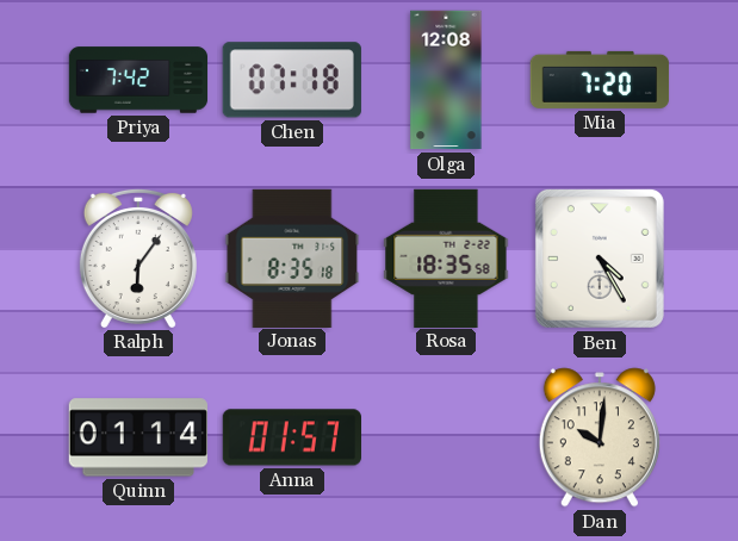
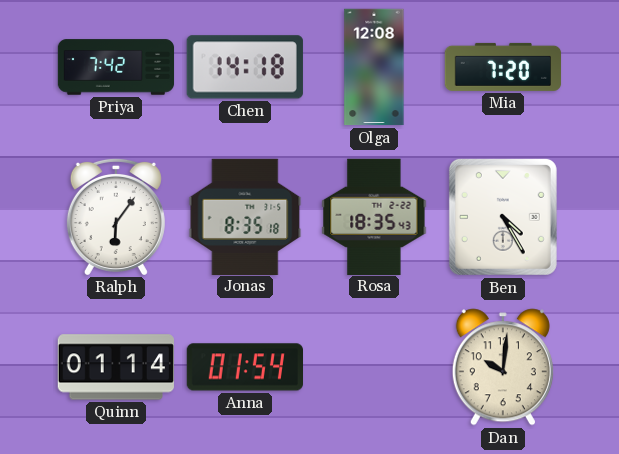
Chen: 07:18 -> 14:18 (245, 67)
Rosa: 18:35:58 -> 18:35:43 (374, 216)
Anna: 01:57 -> 01:54 (244, 367)
